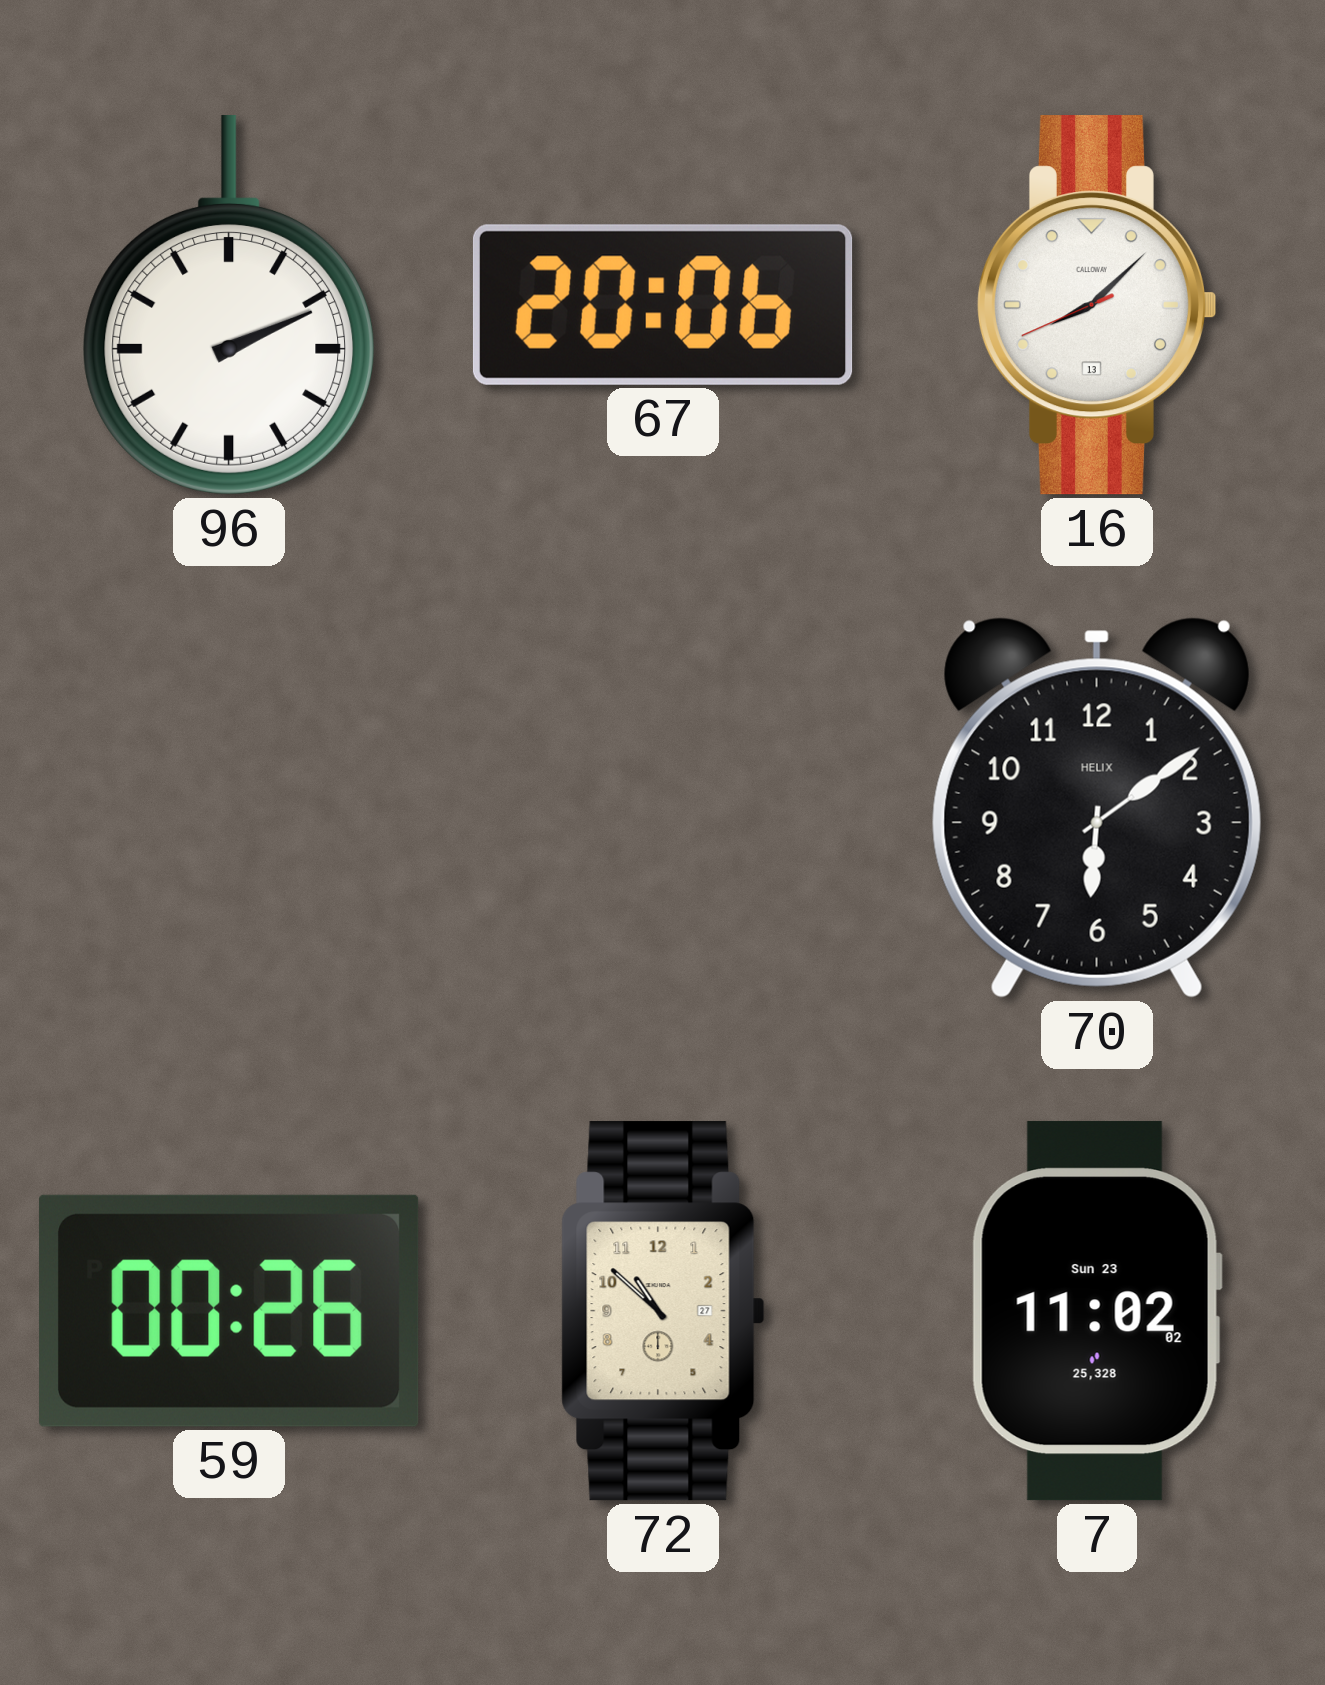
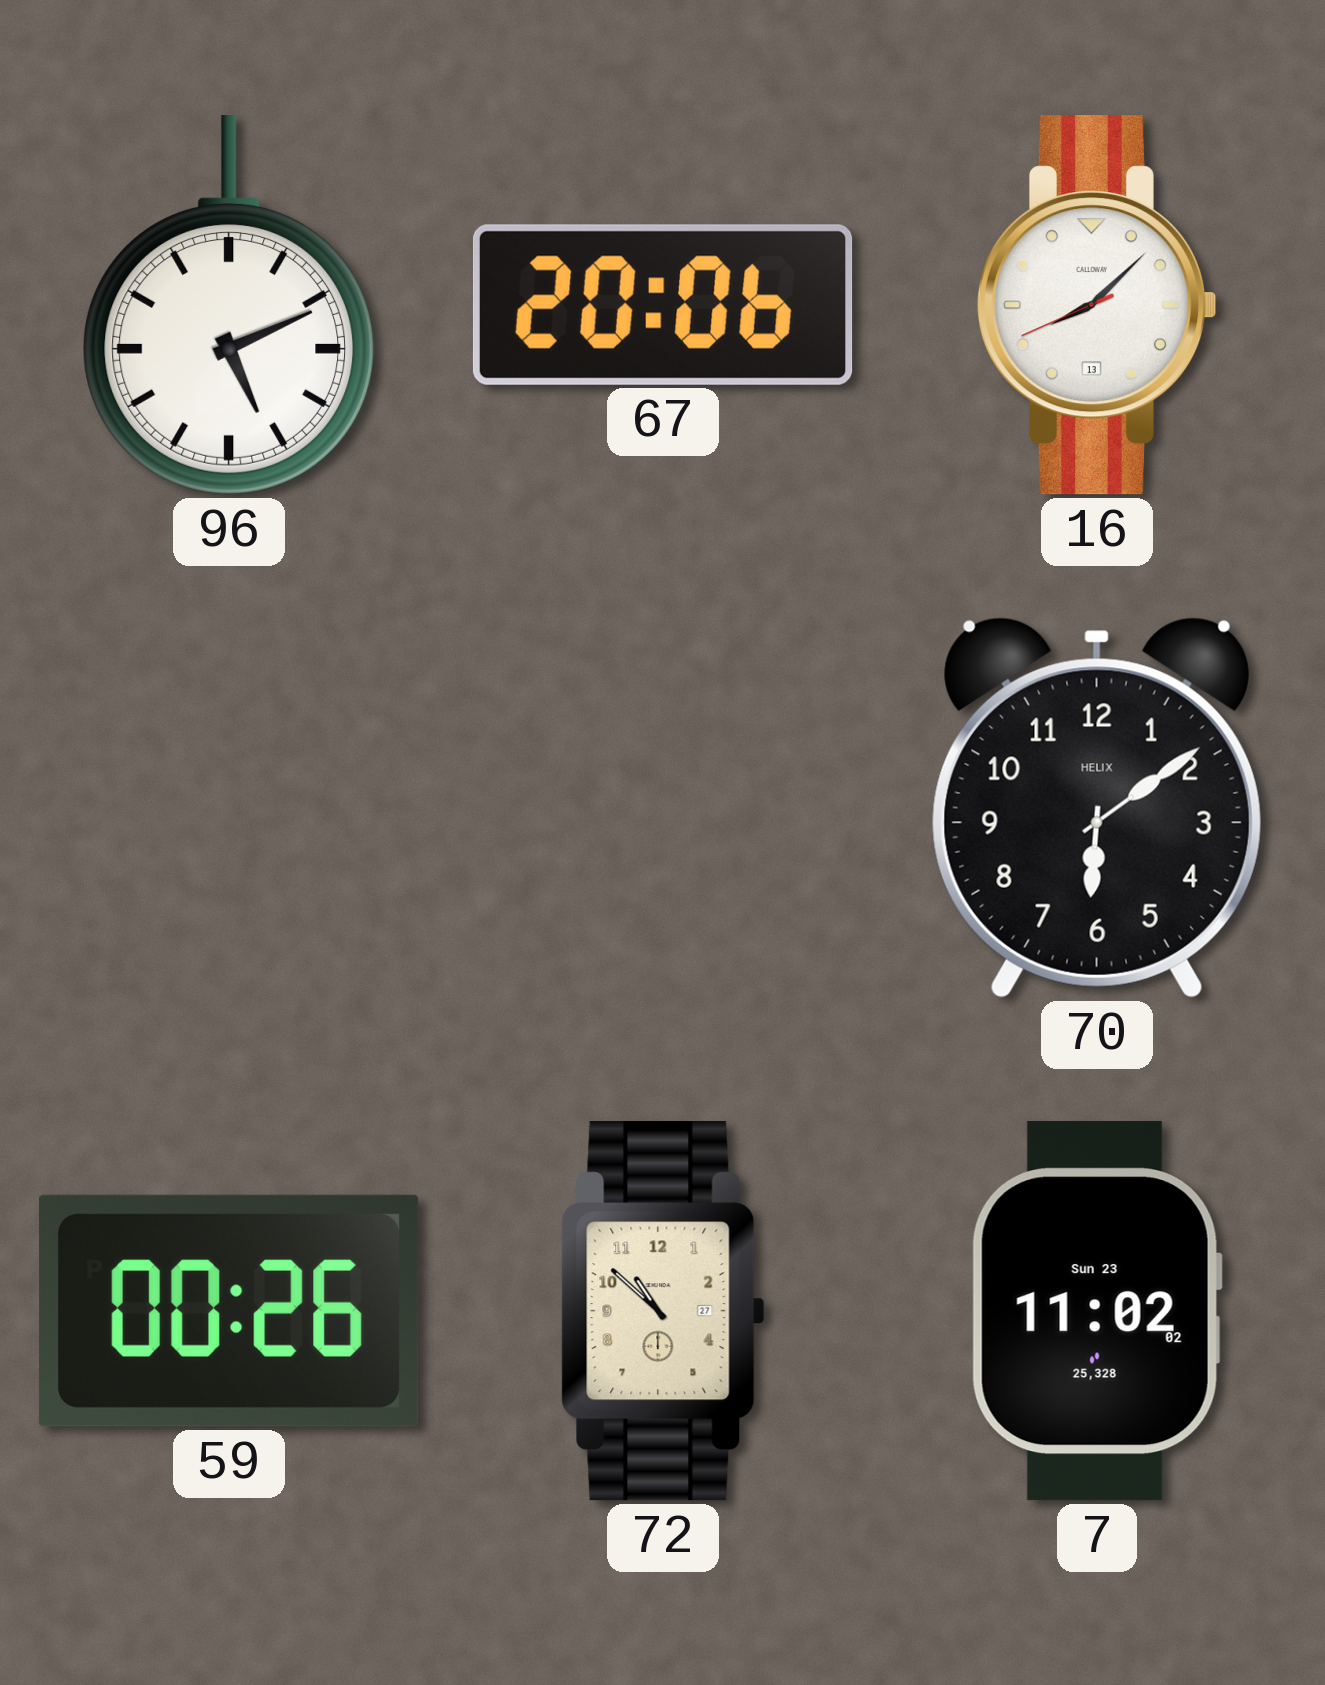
96: 2:11 -> 5:11 (228, 305)
